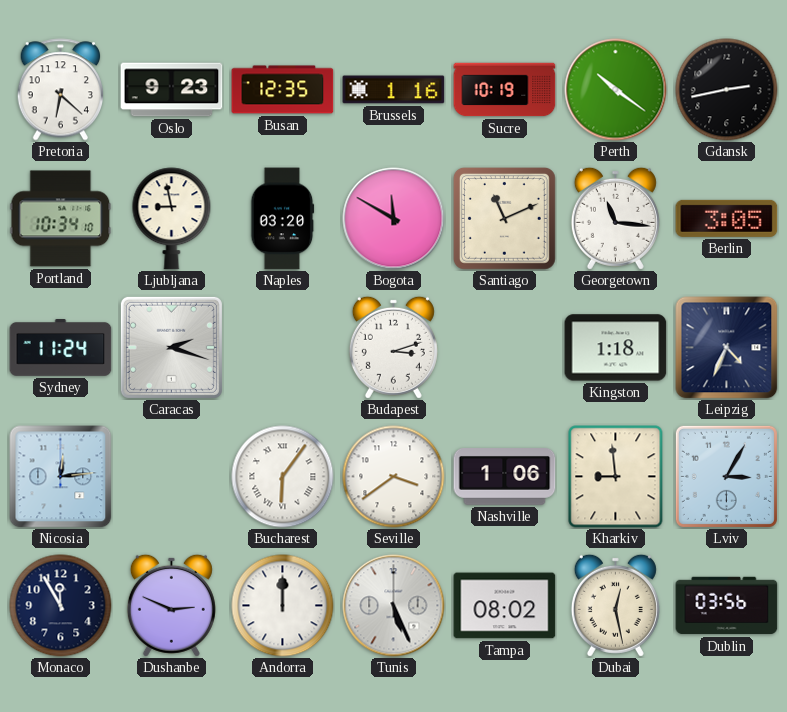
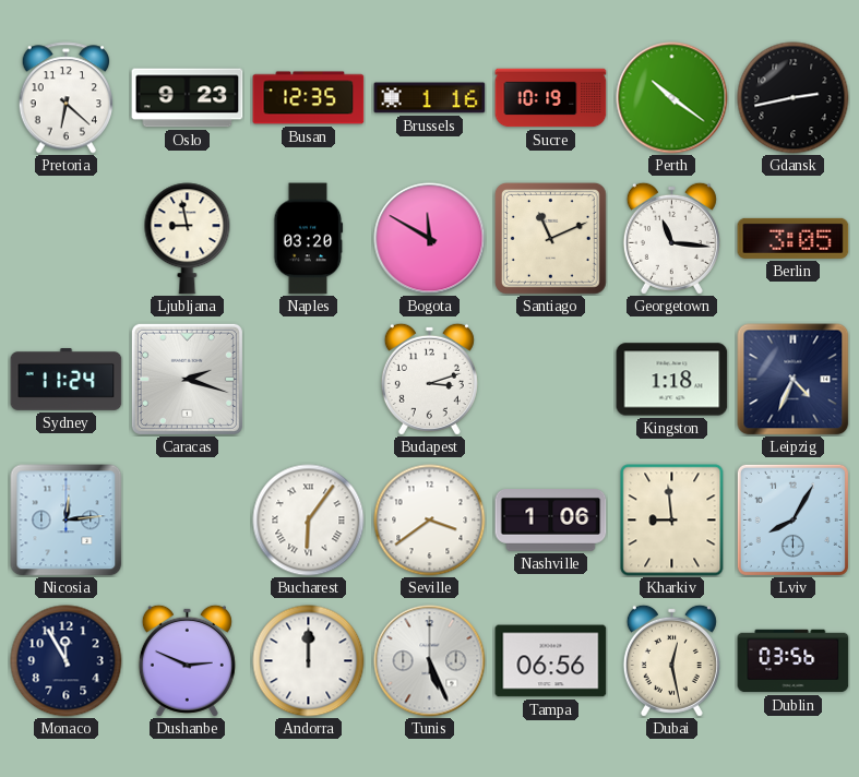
Portland: 10:34 -> none (61, 219)
Lviv: 3:05 -> 8:05 (792, 519)
Tampa: 08:02 -> 06:56 (551, 661)
